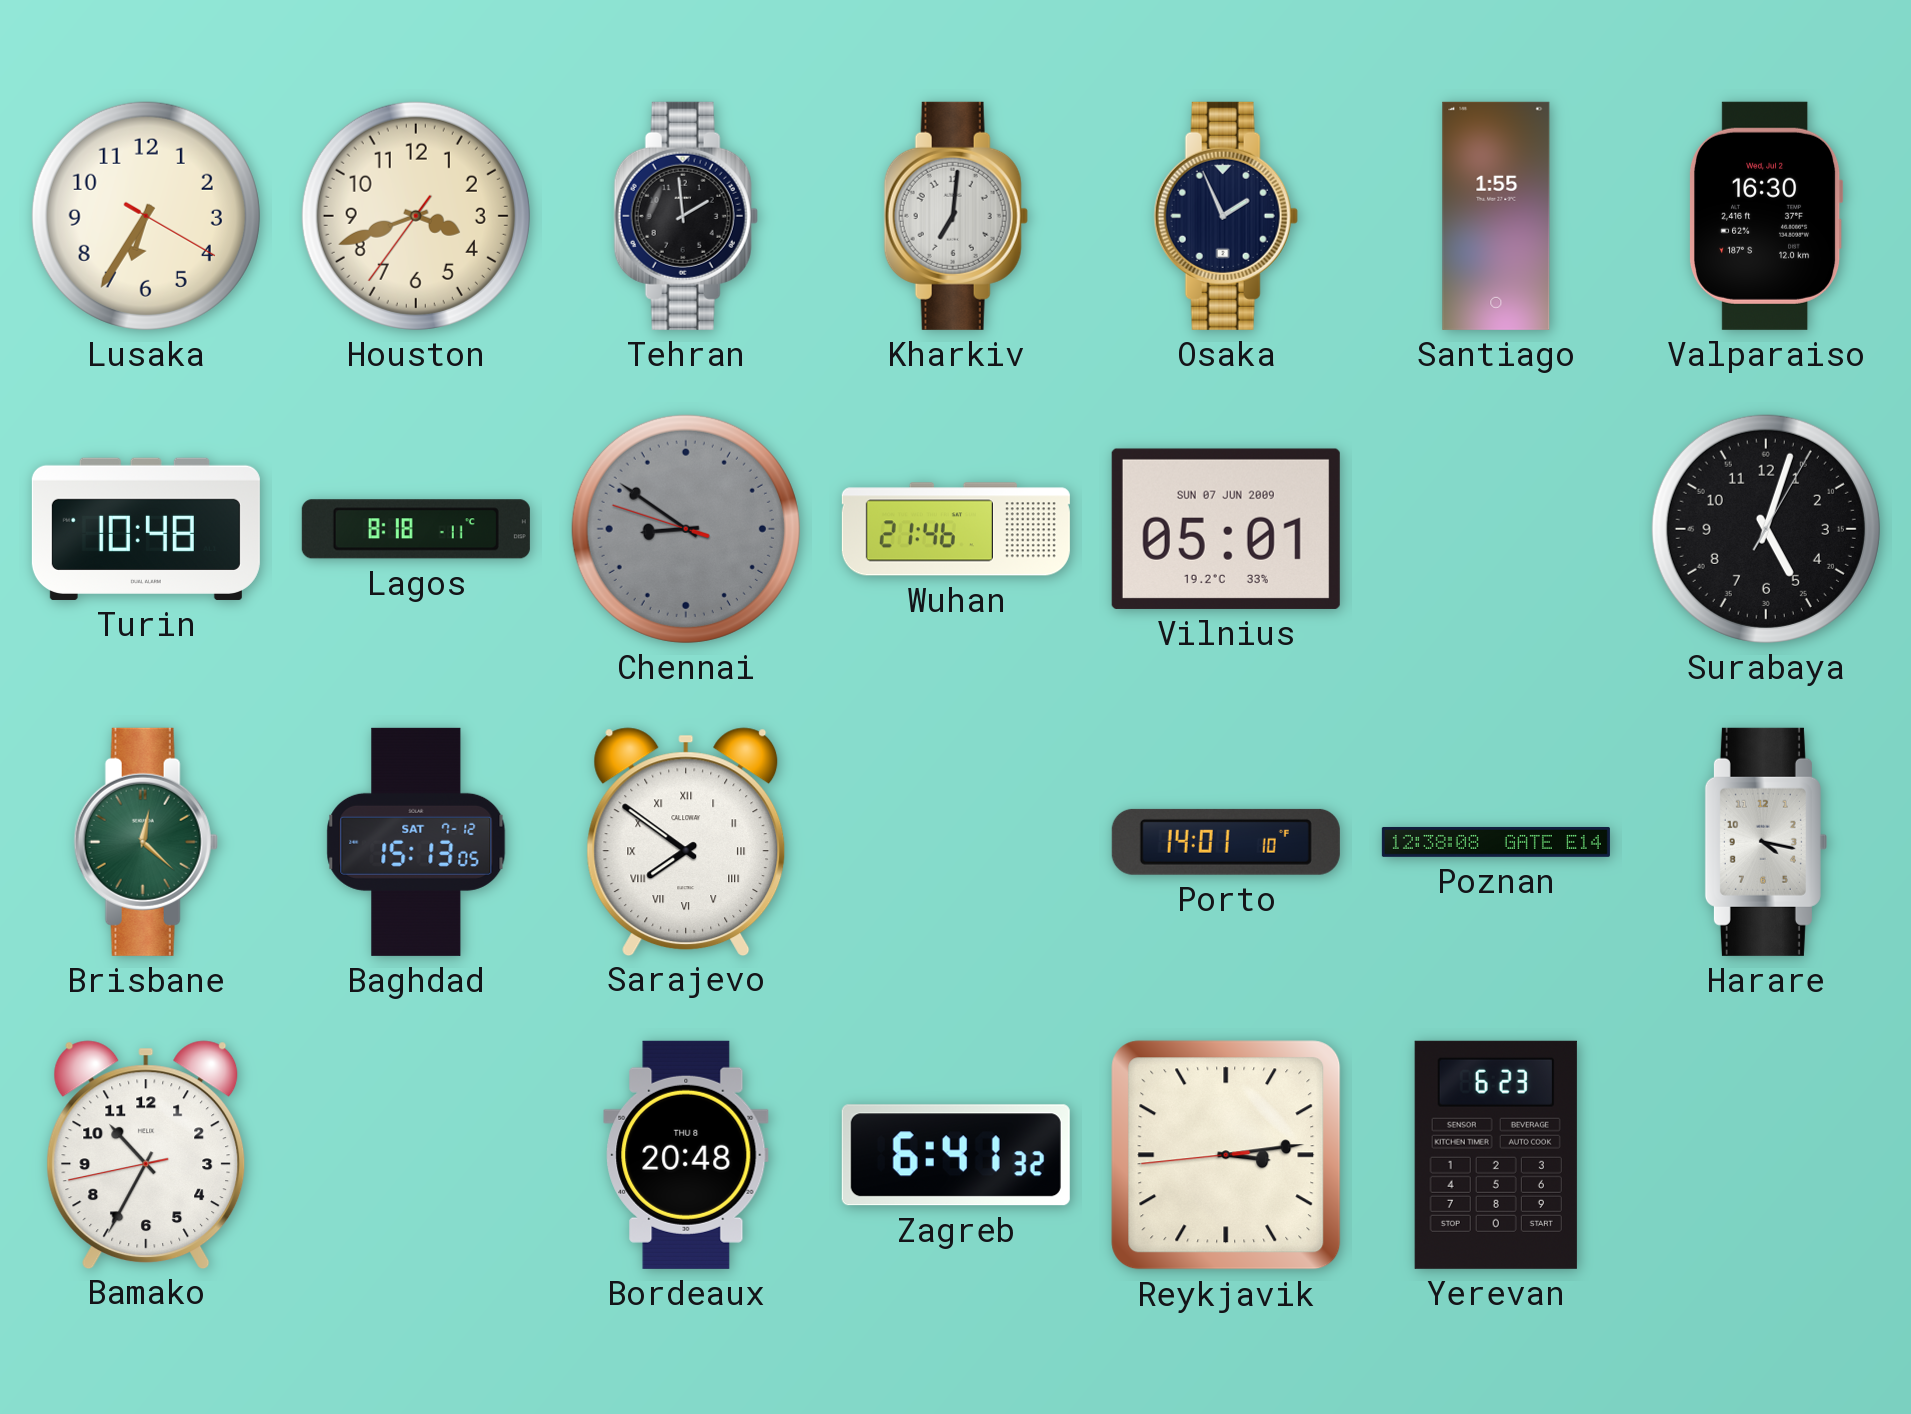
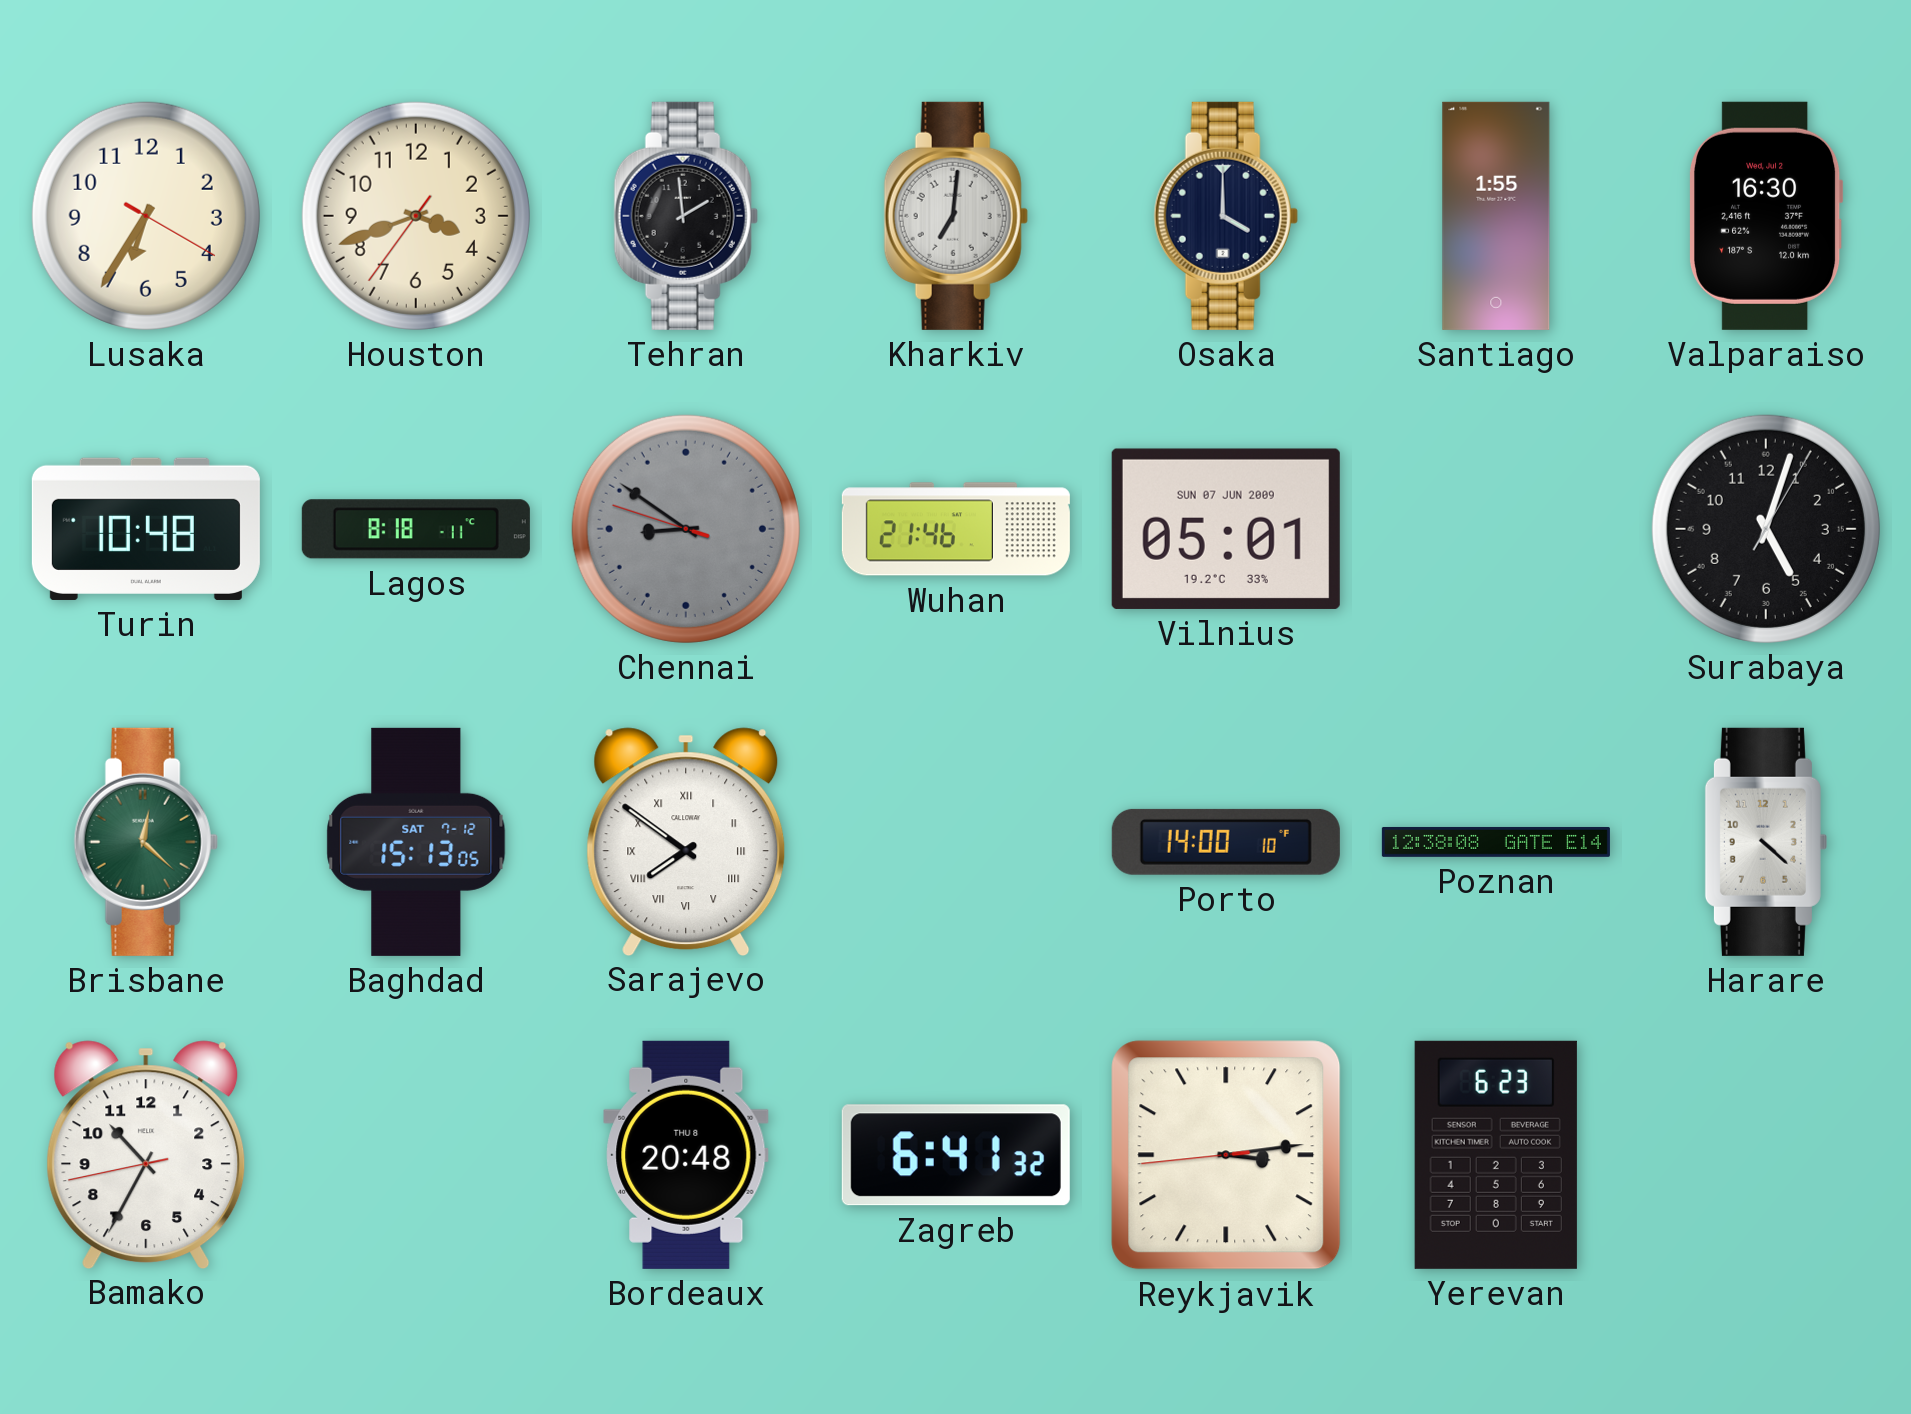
Osaka: 1:56 -> 4:00 (1226, 216)
Porto: 14:01 -> 14:00 (1226, 842)
Harare: 4:17 -> 4:22 (1766, 842)
